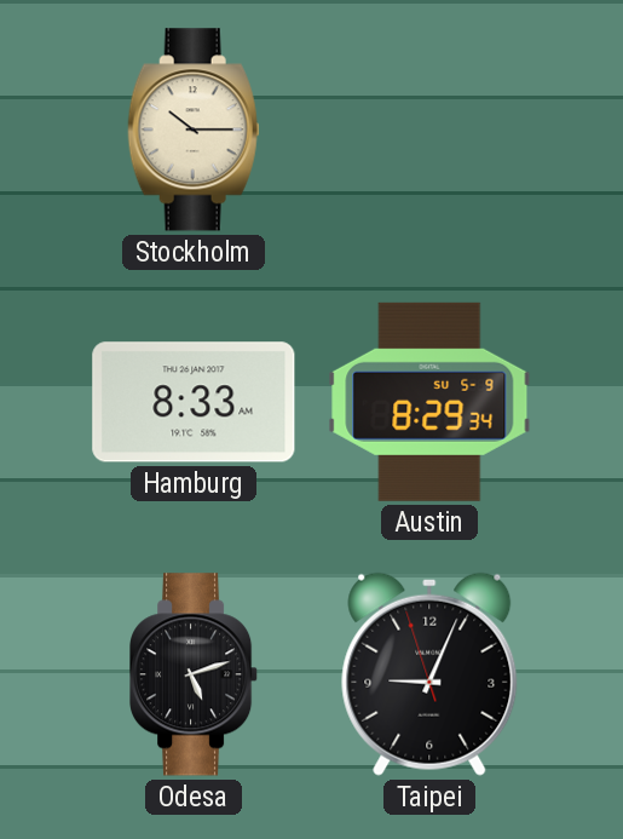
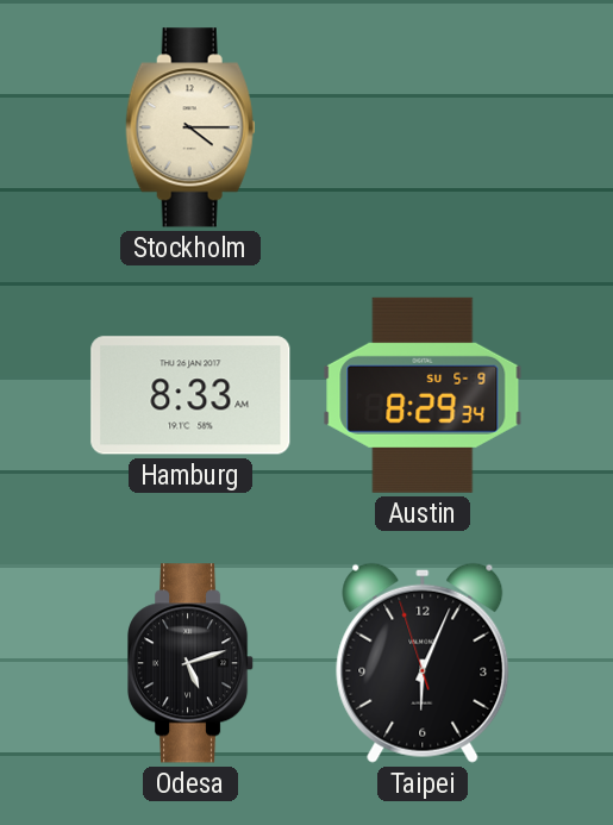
Stockholm: 10:15 -> 4:15 (190, 127)
Taipei: 9:03 -> 6:03 (423, 663)
